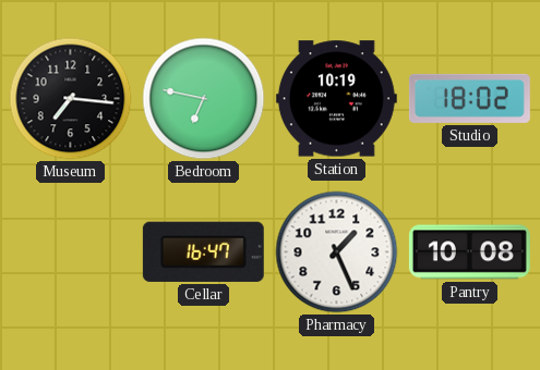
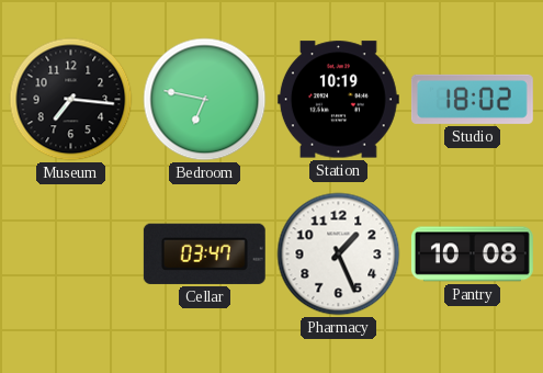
Cellar: 16:47 -> 03:47 (204, 253)
